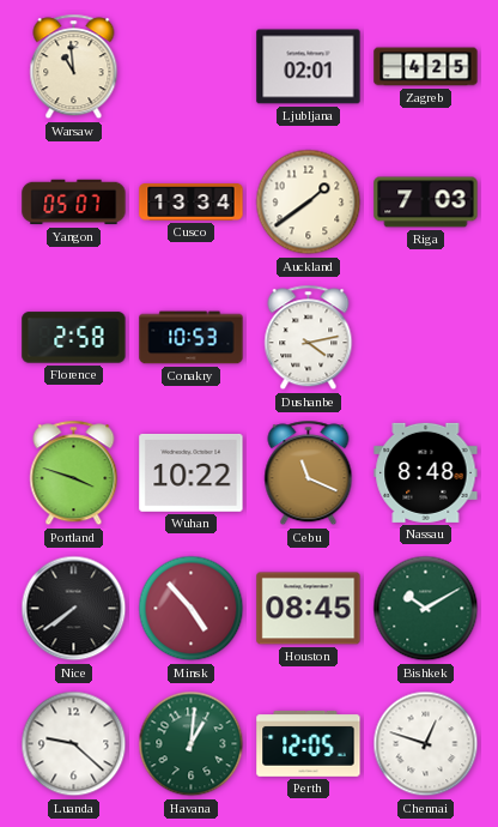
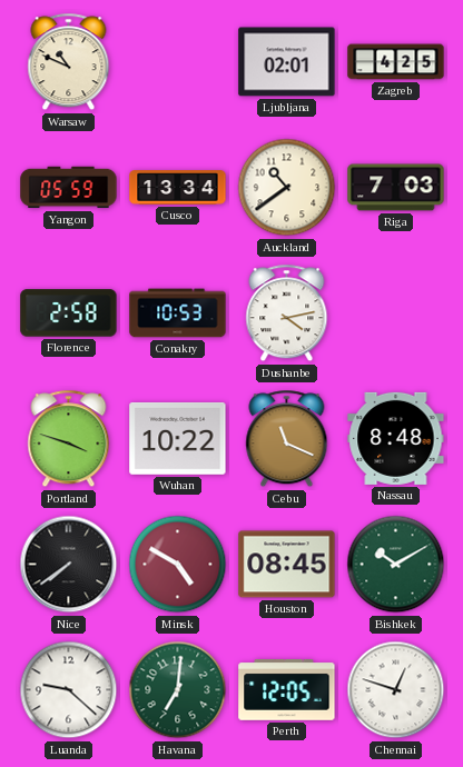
Warsaw: 10:59 -> 10:49 (69, 62)
Yangon: 05:07 -> 05:59 (69, 188)
Auckland: 1:39 -> 10:39 (287, 188)
Minsk: 4:53 -> 4:50 (178, 565)
Havana: 1:01 -> 7:01 (178, 690)
